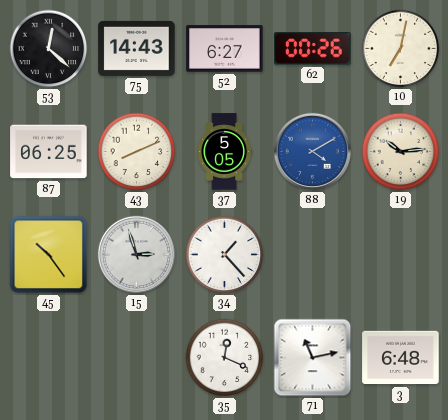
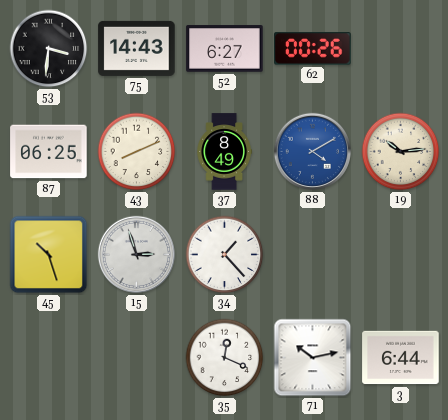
53: 12:22 -> 3:31 (49, 49)
10: 7:02 -> none (401, 49)
37: 5:05 -> 8:49 (224, 152)
45: 10:24 -> 10:27 (49, 255)
71: 11:13 -> 10:13 (313, 358)
3: 6:48 -> 6:44 (401, 358)
